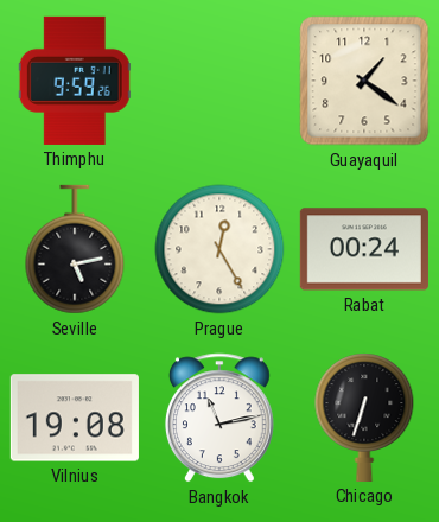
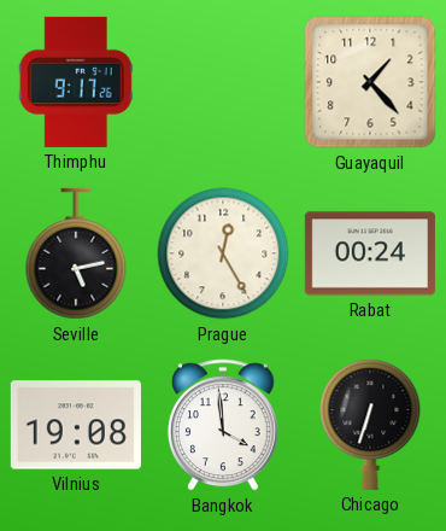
Thimphu: 9:59 -> 9:17 (76, 82)
Guayaquil: 1:21 -> 1:23 (370, 82)
Bangkok: 11:13 -> 3:59 (223, 425)
